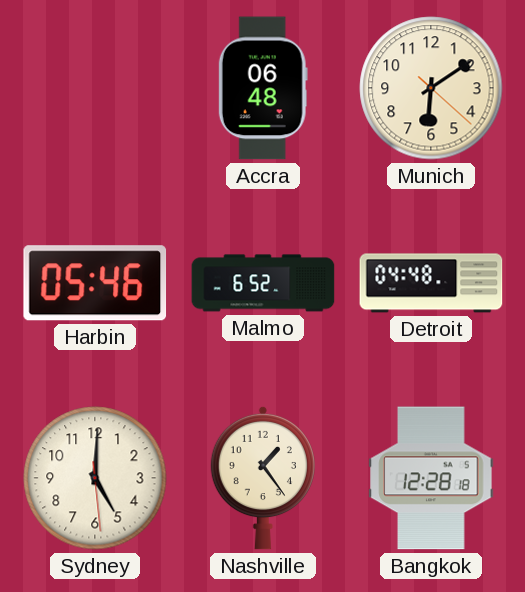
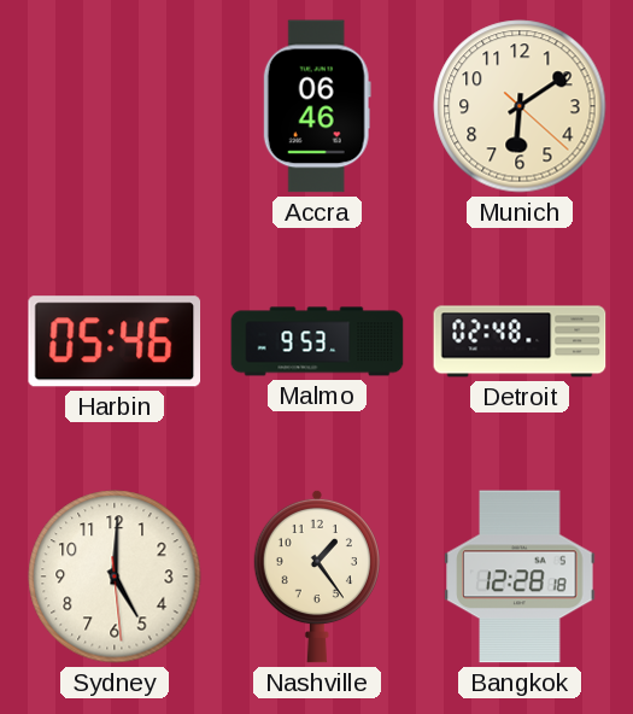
Accra: 06:48 -> 06:46 (317, 106)
Malmo: 6:52 -> 9:53 (317, 341)
Detroit: 04:48 -> 02:48 (520, 341)
